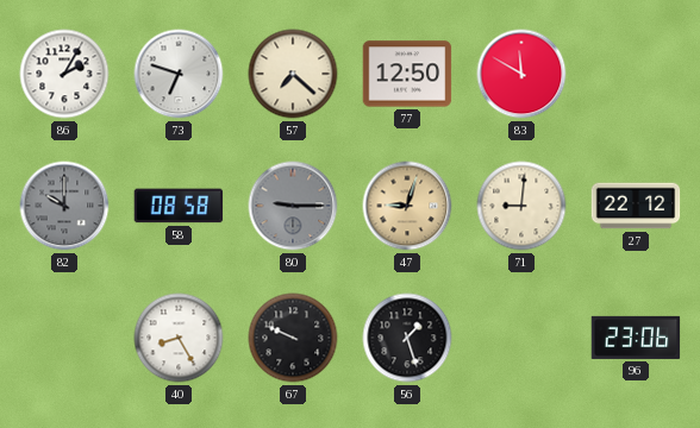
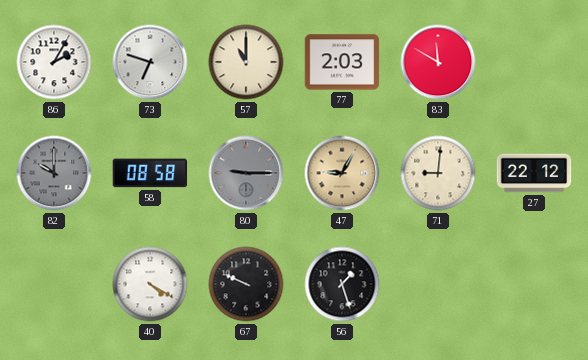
57: 7:22 -> 11:00 (246, 62)
77: 12:50 -> 2:03 (342, 62)
47: 9:03 -> 9:05 (342, 173)
40: 8:25 -> 4:20 (150, 284)
96: 23:06 -> none (636, 338)
